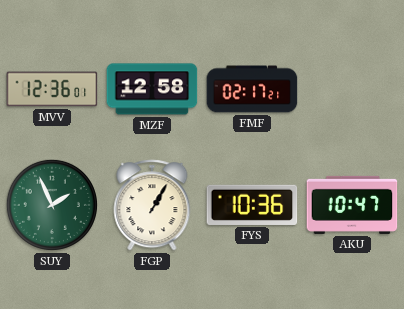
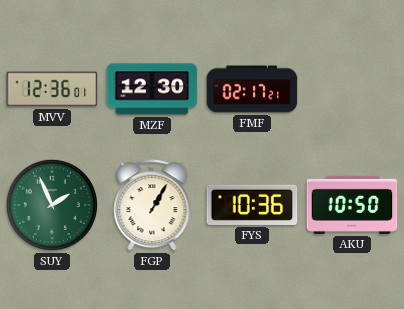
MZF: 12:58 -> 12:30 (152, 89)
AKU: 10:47 -> 10:50 (352, 205)
